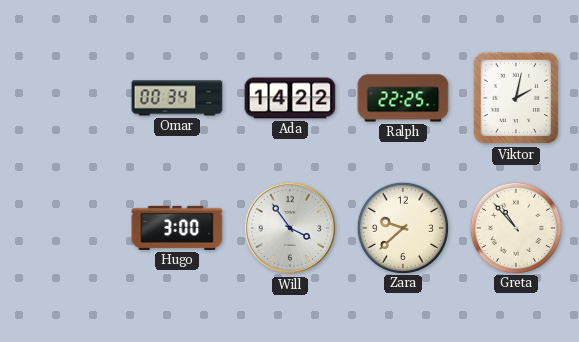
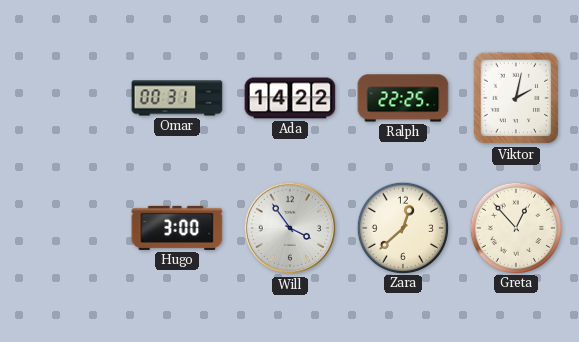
Omar: 00:34 -> 00:31 (177, 98)
Zara: 9:38 -> 12:38 (402, 227)
Greta: 10:53 -> 12:53 (515, 227)
